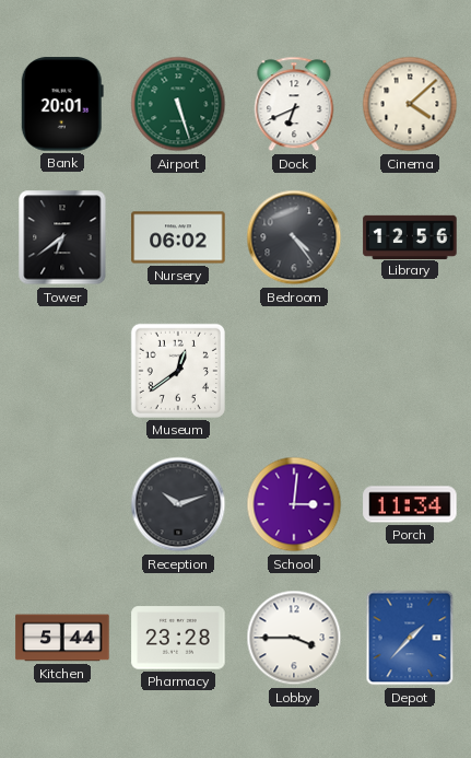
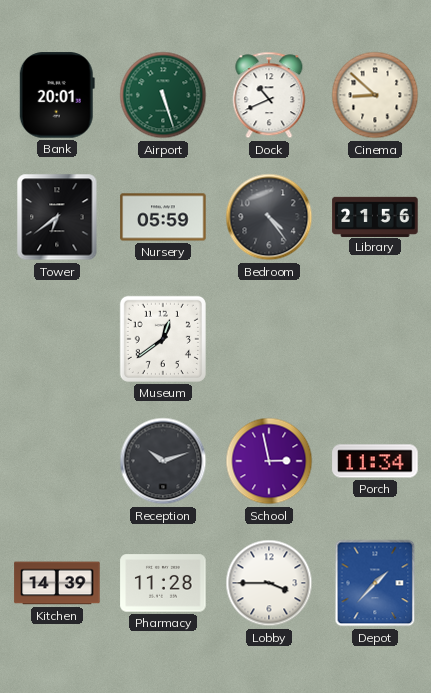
Dock: 6:41 -> 10:41 (269, 95)
Cinema: 4:08 -> 8:52 (375, 95)
Nursery: 06:02 -> 05:59 (163, 217)
Library: 12:56 -> 21:56 (375, 216)
School: 3:01 -> 2:58 (269, 461)
Kitchen: 5:44 -> 14:39 (57, 583)
Pharmacy: 23:28 -> 11:28 (163, 583)
